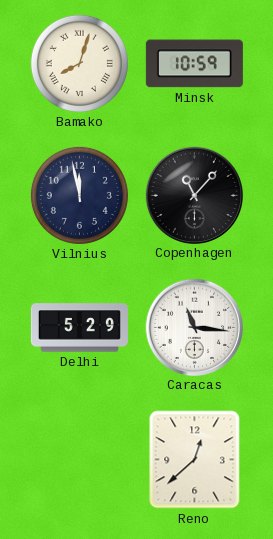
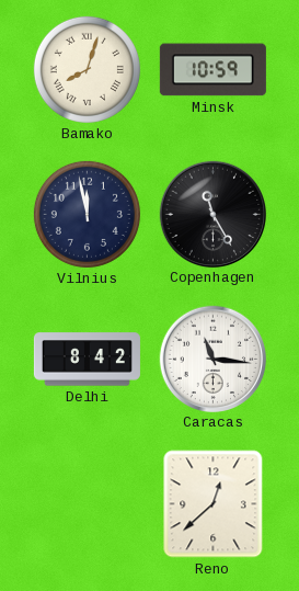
Copenhagen: 11:07 -> 11:25 (212, 214)
Delhi: 5:29 -> 8:42 (87, 360)
